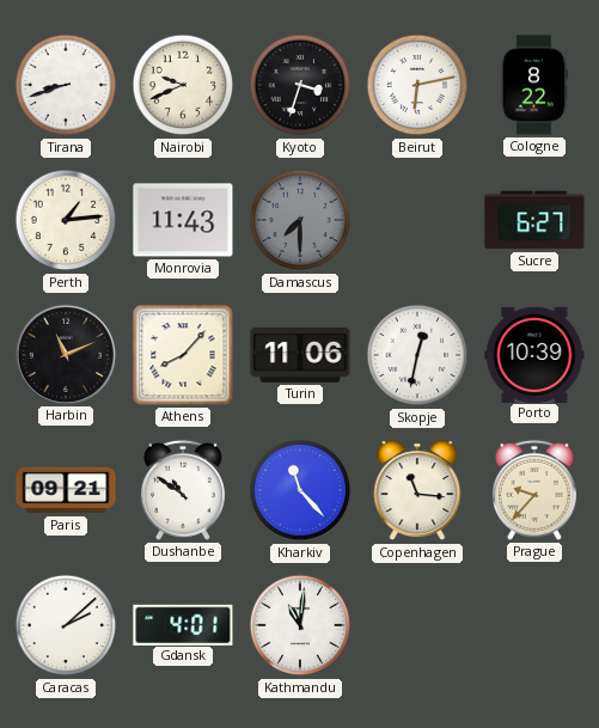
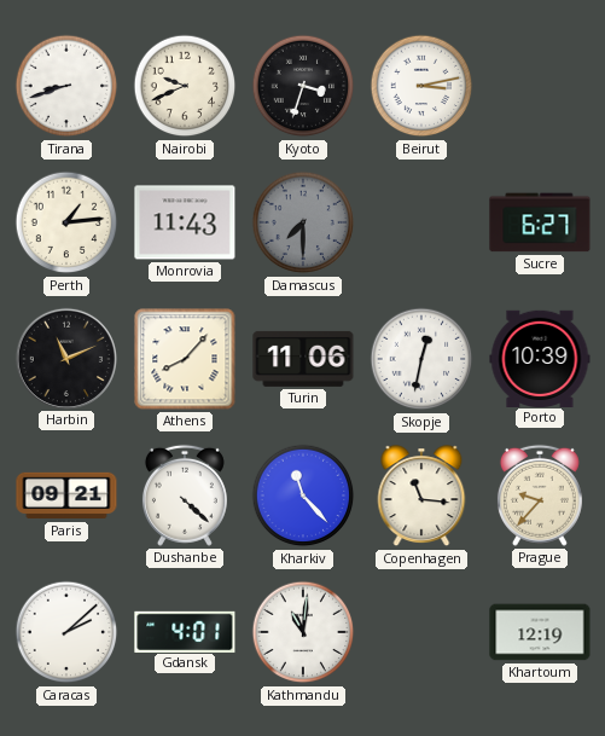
Beirut: 6:13 -> 3:13 (421, 86)
Cologne: 8:22 -> none (534, 85)
Dushanbe: 10:51 -> 4:22 (185, 496)
Khartoum: none -> 12:19 (540, 632)
